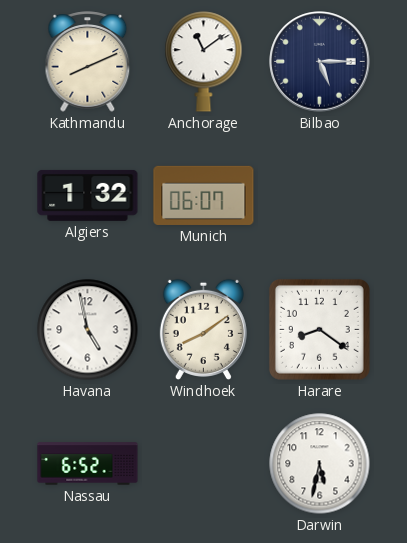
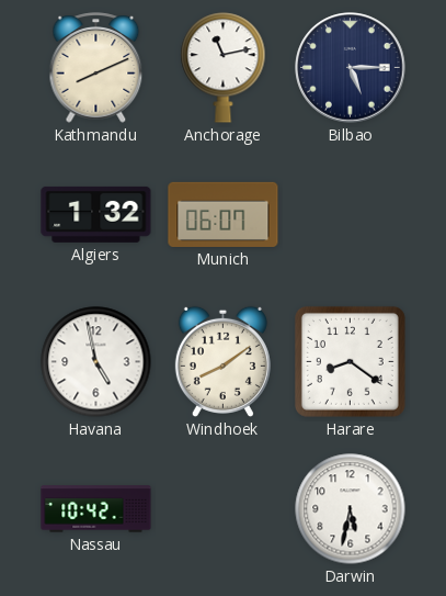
Anchorage: 11:09 -> 11:13 (224, 68)
Nassau: 6:52 -> 10:42 (96, 509)
